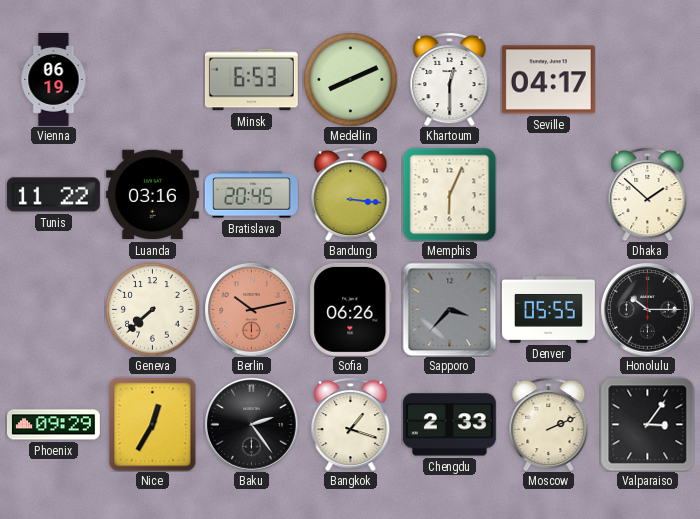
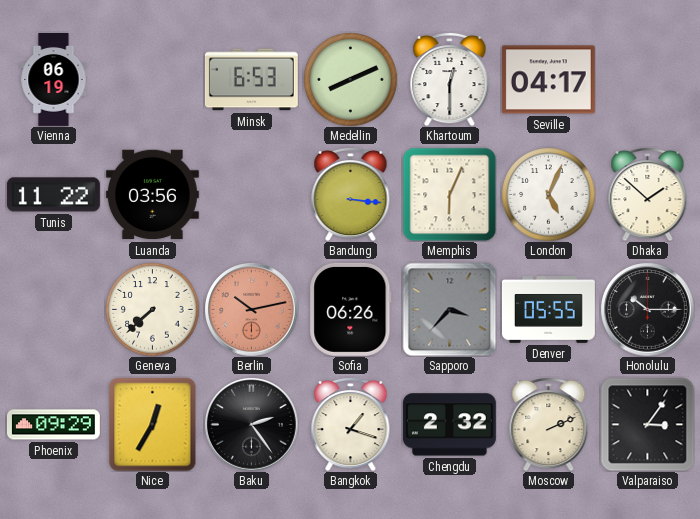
Luanda: 03:16 -> 03:56 (152, 195)
Bratislava: 20:45 -> none (251, 195)
London: none -> 5:04 (548, 194)
Chengdu: 2:33 -> 2:32 (449, 425)
